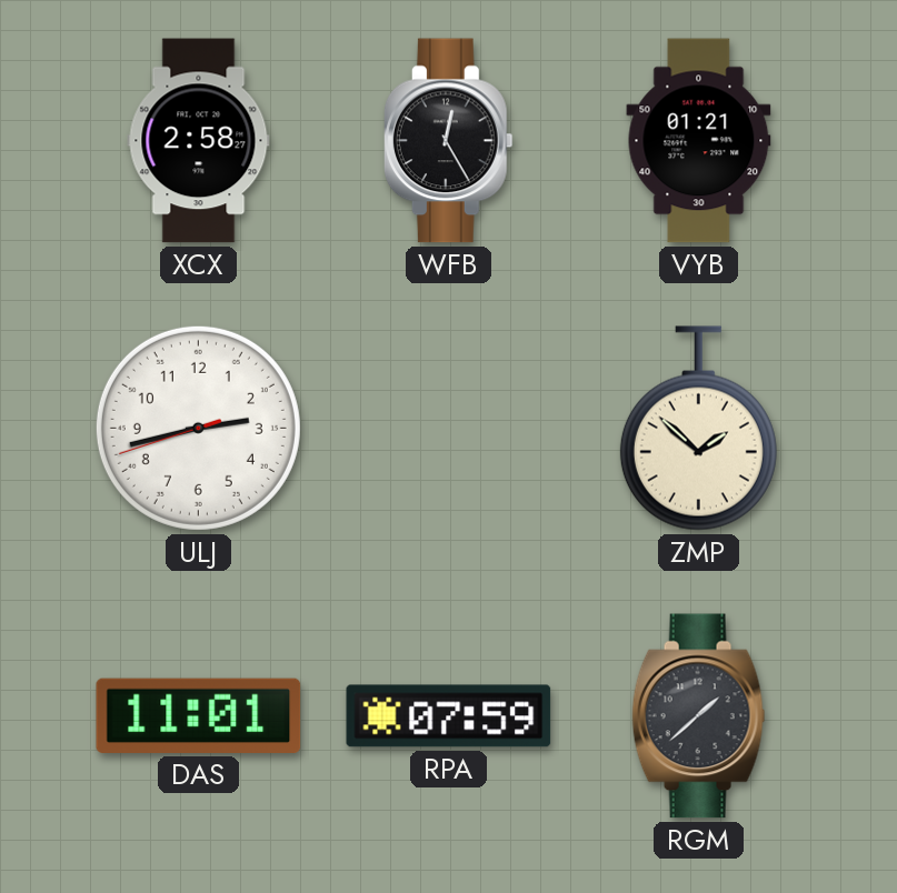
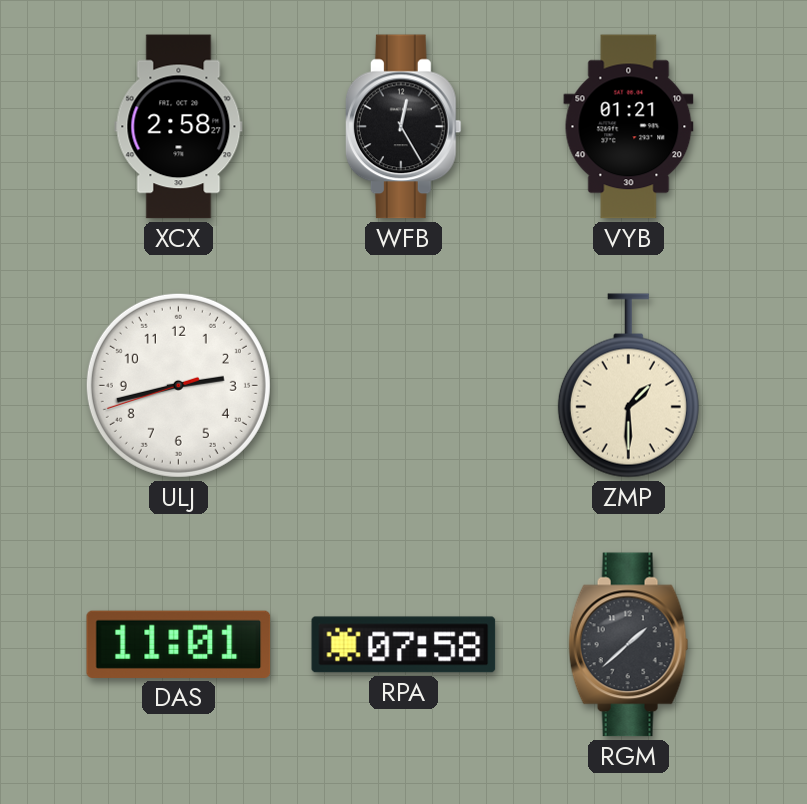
ZMP: 1:52 -> 1:30 (628, 386)
RPA: 07:59 -> 07:58 (404, 645)
